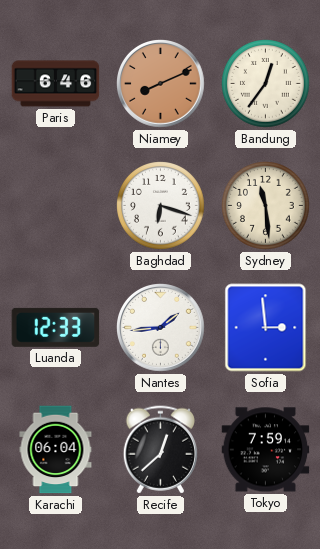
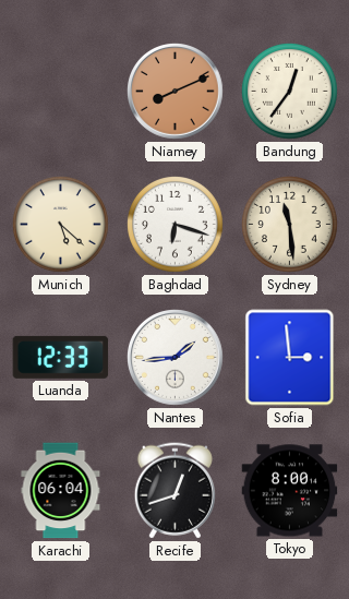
Paris: 6:46 -> none (56, 84)
Munich: none -> 5:22 (61, 225)
Recife: 12:38 -> 12:42 (174, 491)
Tokyo: 7:59 -> 8:00 (290, 491)
